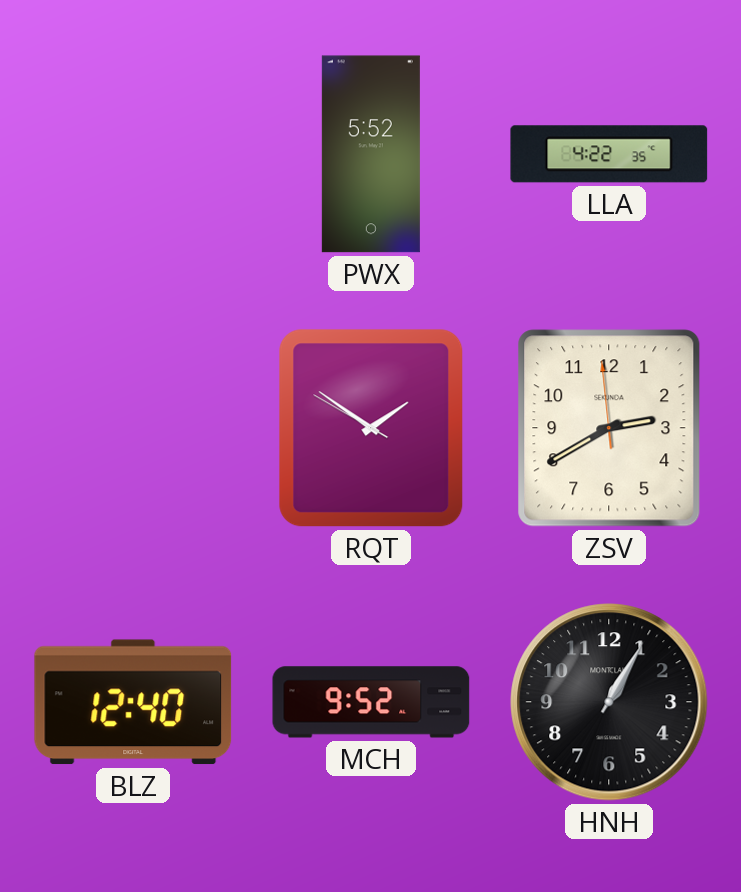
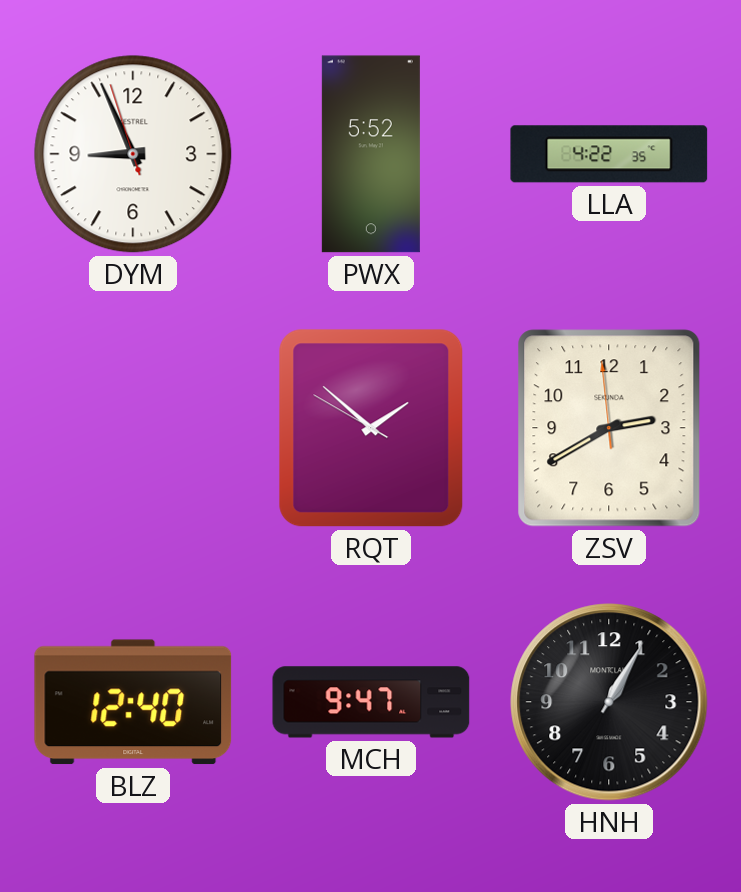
DYM: none -> 8:55 (133, 154)
RQT: 1:50 -> 1:51 (371, 428)
MCH: 9:52 -> 9:47 (371, 702)
